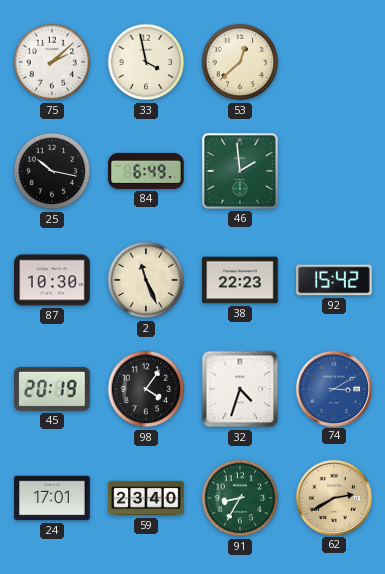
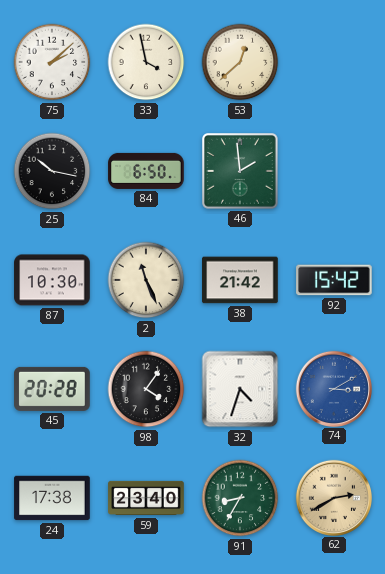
84: 6:49 -> 6:50 (146, 171)
38: 22:23 -> 21:42 (240, 280)
45: 20:19 -> 20:28 (52, 389)
24: 17:01 -> 17:38 (52, 498)
